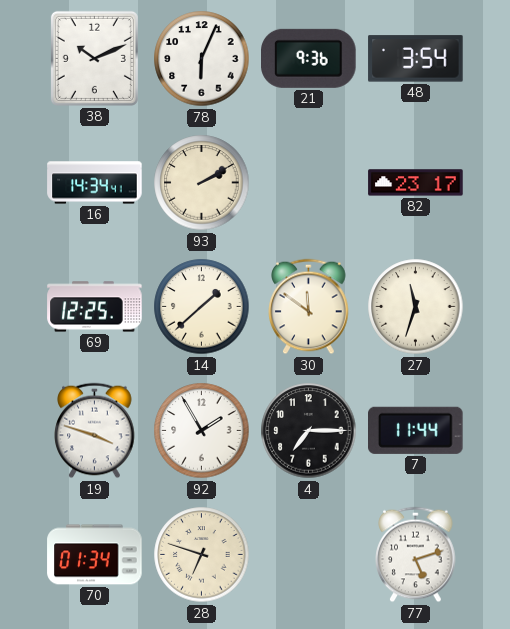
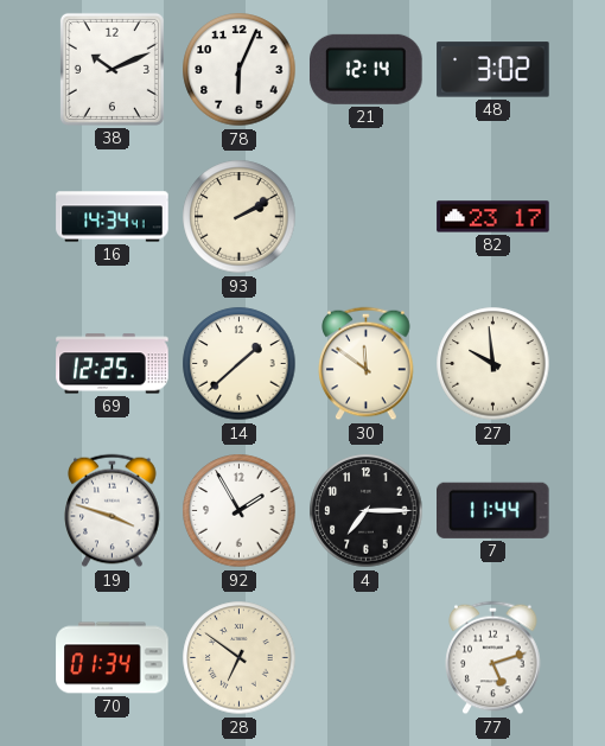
21: 9:36 -> 12:14 (367, 69)
48: 3:54 -> 3:02 (493, 70)
27: 11:33 -> 9:59 (493, 364)
28: 6:48 -> 6:51 (240, 658)
